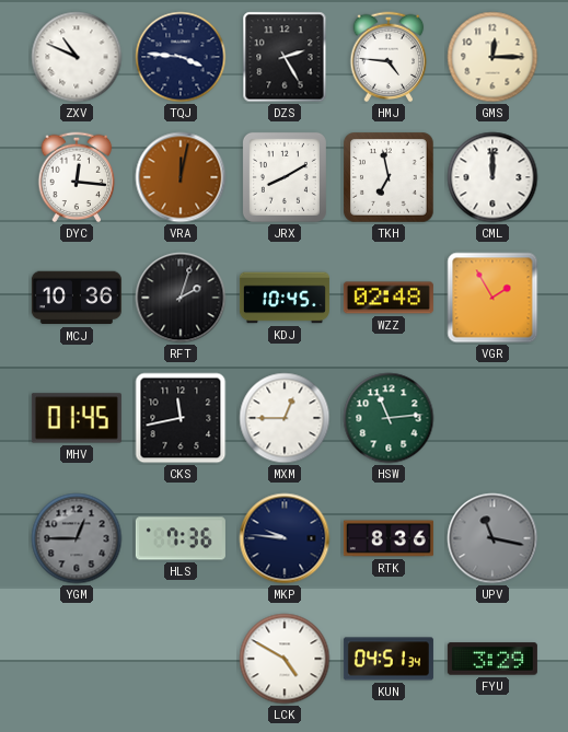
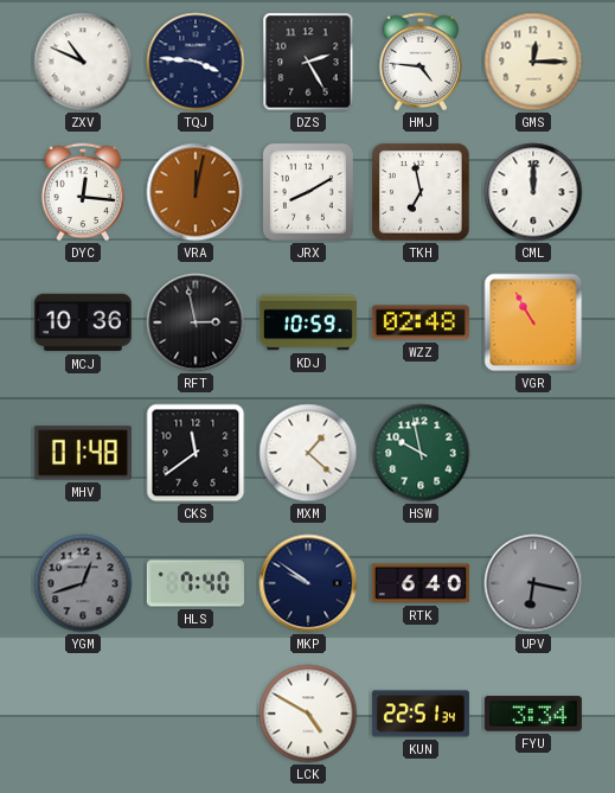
RFT: 2:03 -> 2:58 (196, 322)
KDJ: 10:45 -> 10:59 (308, 322)
VGR: 1:55 -> 10:55 (533, 322)
MHV: 01:45 -> 01:48 (83, 453)
CKS: 11:43 -> 11:39 (196, 453)
MXM: 12:45 -> 1:22 (308, 453)
HSW: 11:14 -> 9:58 (421, 453)
YGM: 12:45 -> 12:42 (83, 583)
HLS: 7:36 -> 7:40 (196, 583)
MKP: 9:46 -> 9:51 (308, 583)
RTK: 8:36 -> 6:40 (421, 583)
UPV: 11:17 -> 6:17 (533, 583)
KUN: 04:51 -> 22:51 (421, 714)
FYU: 3:29 -> 3:34 (533, 714)
